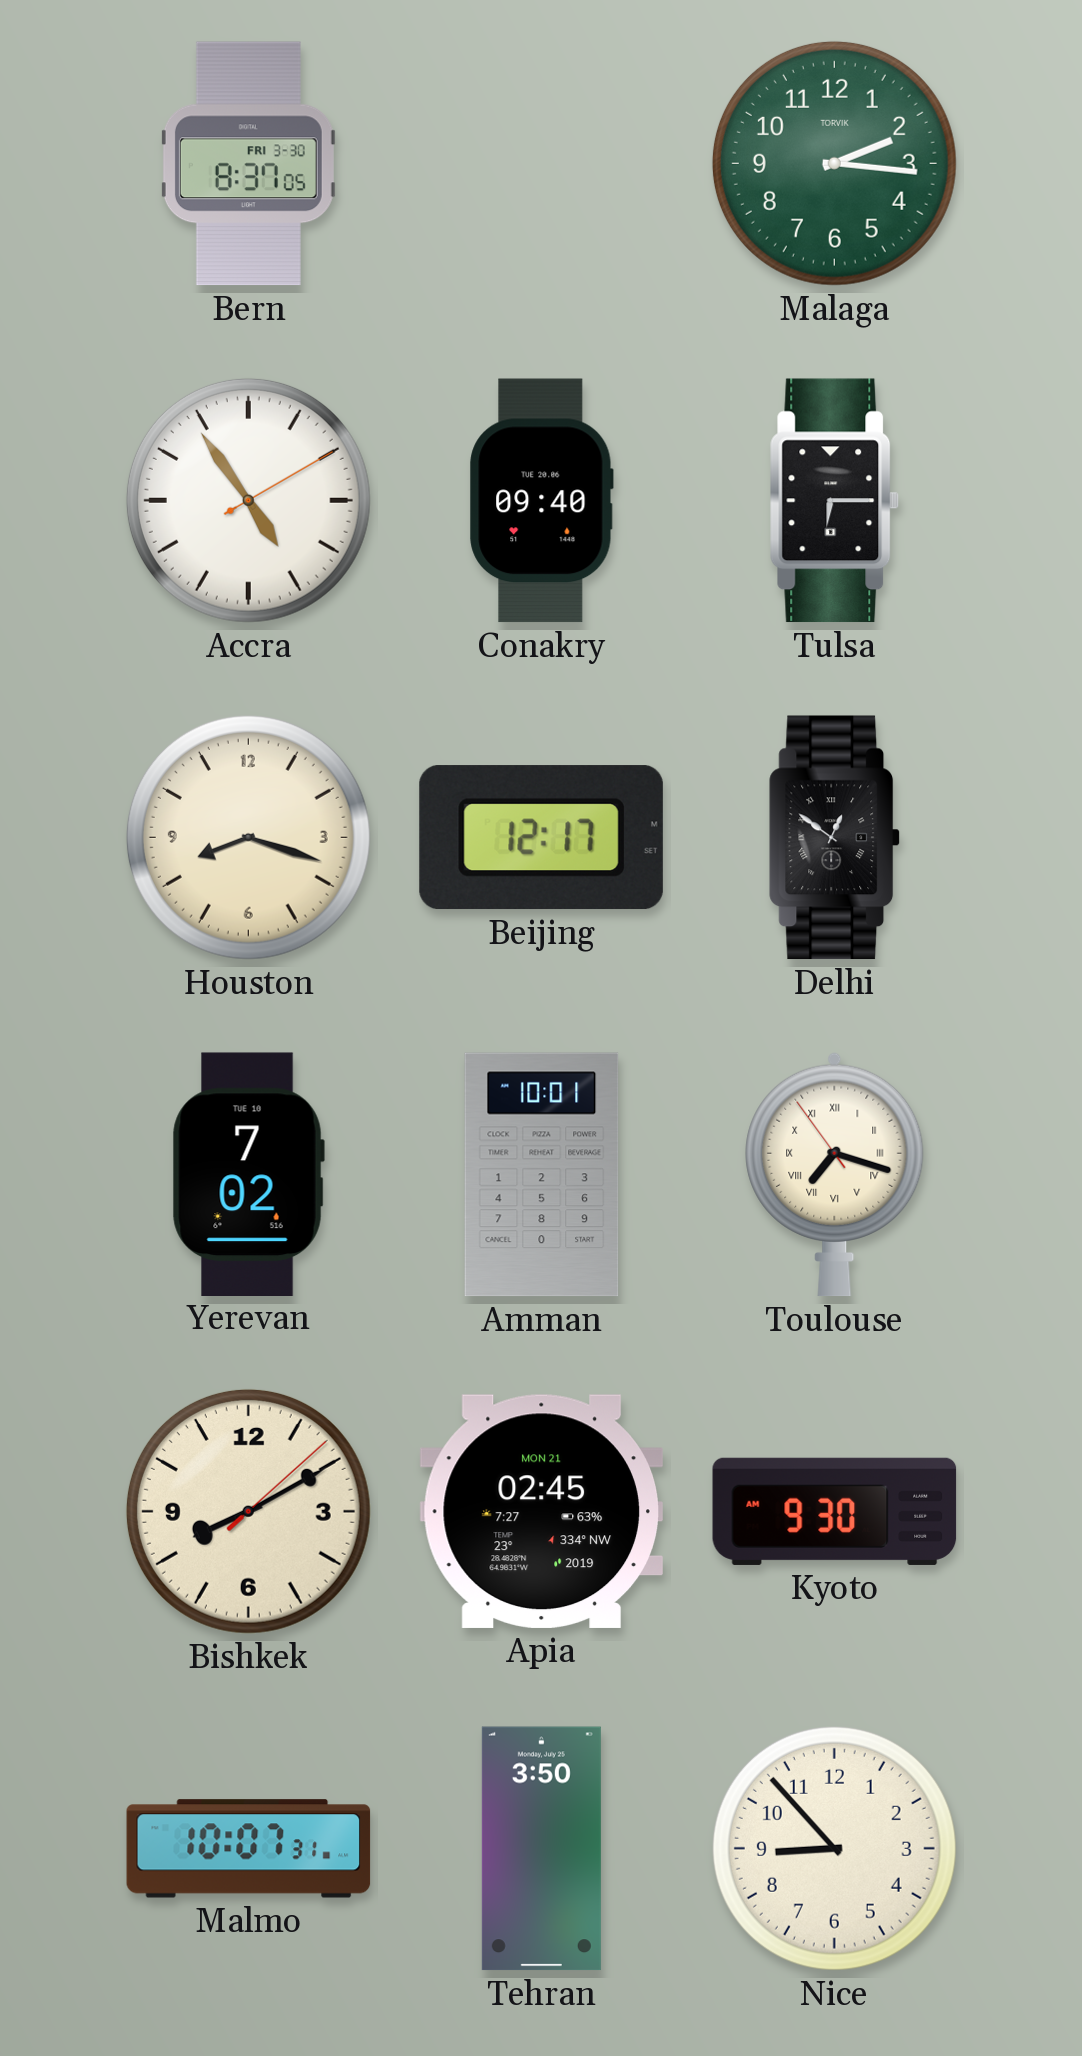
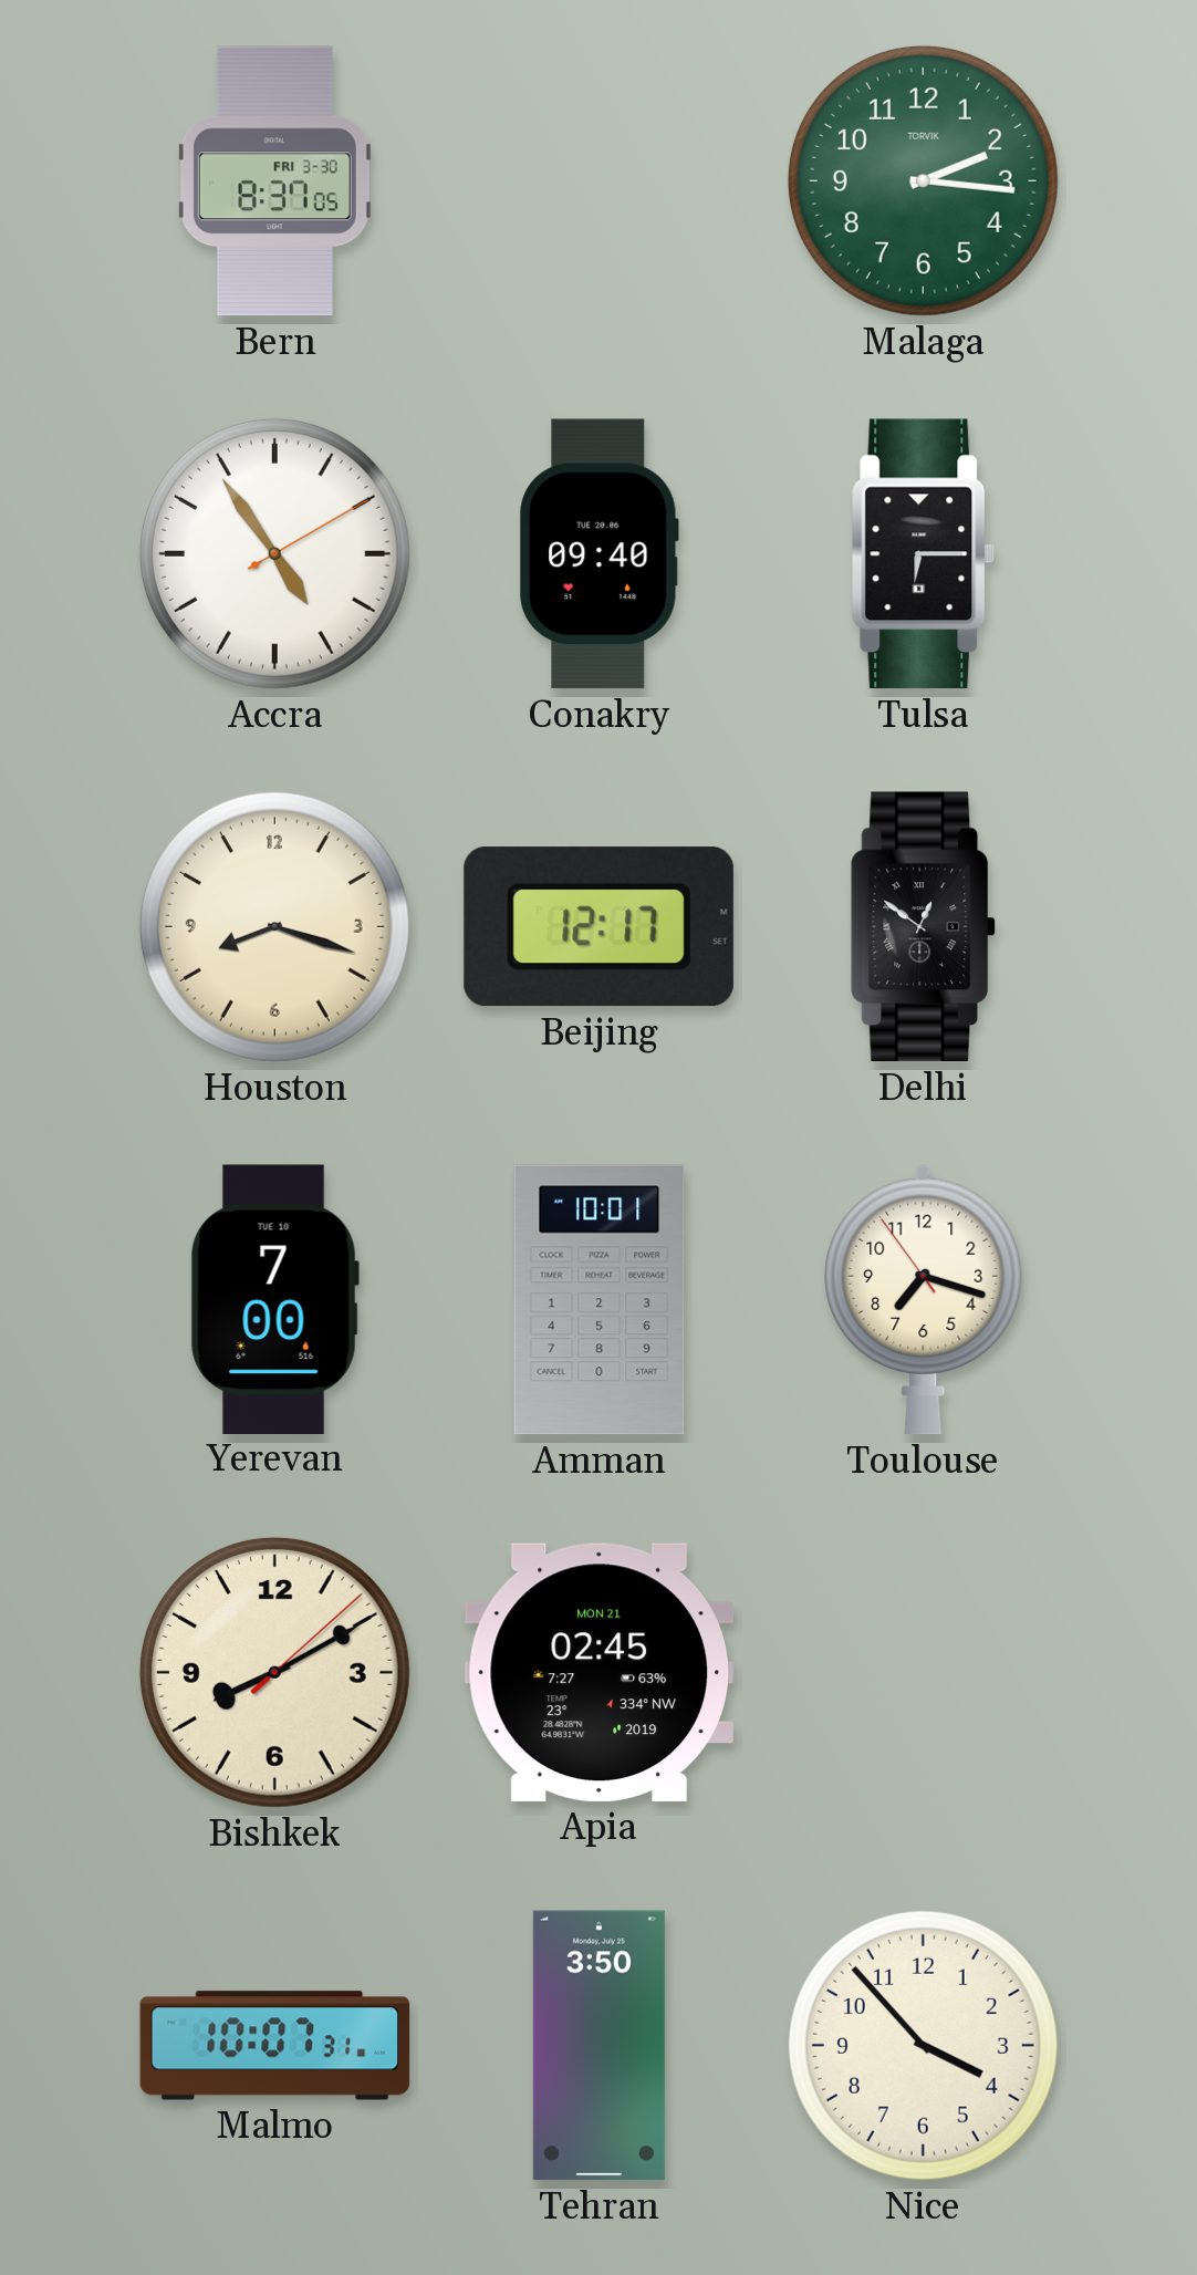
Yerevan: 7:02 -> 7:00 (274, 1299)
Toulouse numerals: Roman -> Arabic (924, 1299)
Kyoto: 9:30 -> none (835, 1511)
Nice: 8:53 -> 3:53 (923, 2045)
